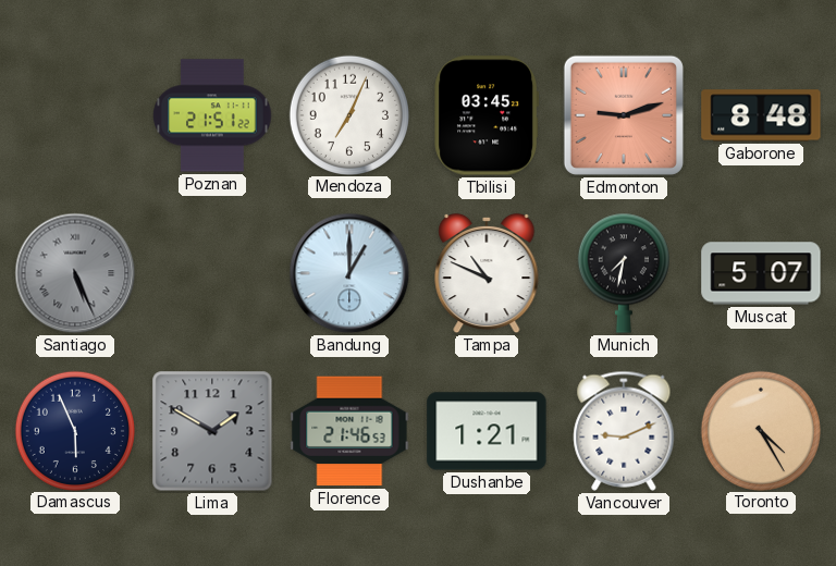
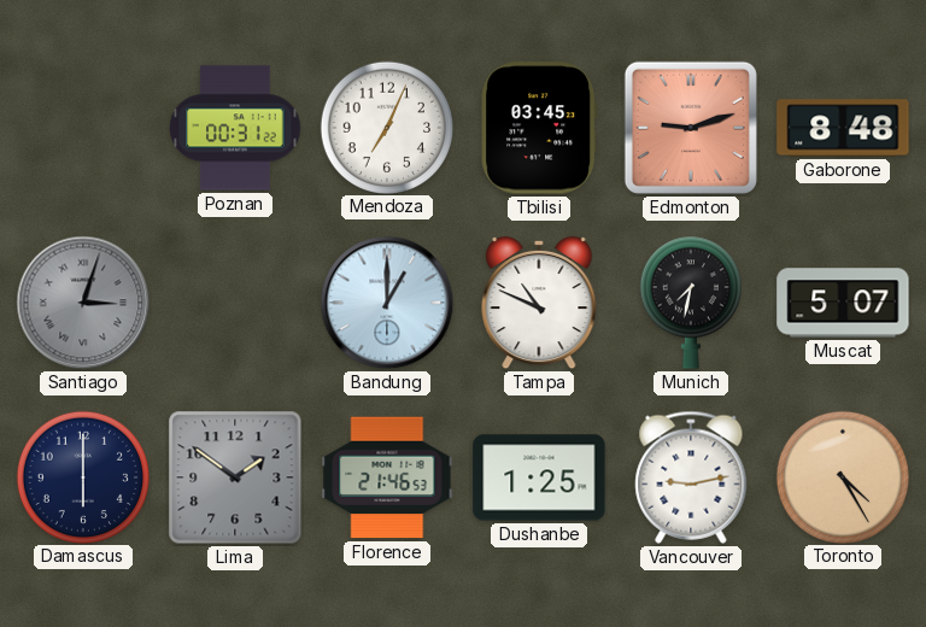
Poznan: 21:51 -> 00:31 (235, 128)
Santiago: 5:26 -> 3:03 (83, 303)
Damascus: 5:56 -> 6:00 (82, 476)
Lima: 1:50 -> 1:51 (235, 477)
Dushanbe: 1:21 -> 1:25 (539, 477)
Vancouver: 9:11 -> 9:13 (691, 477)
